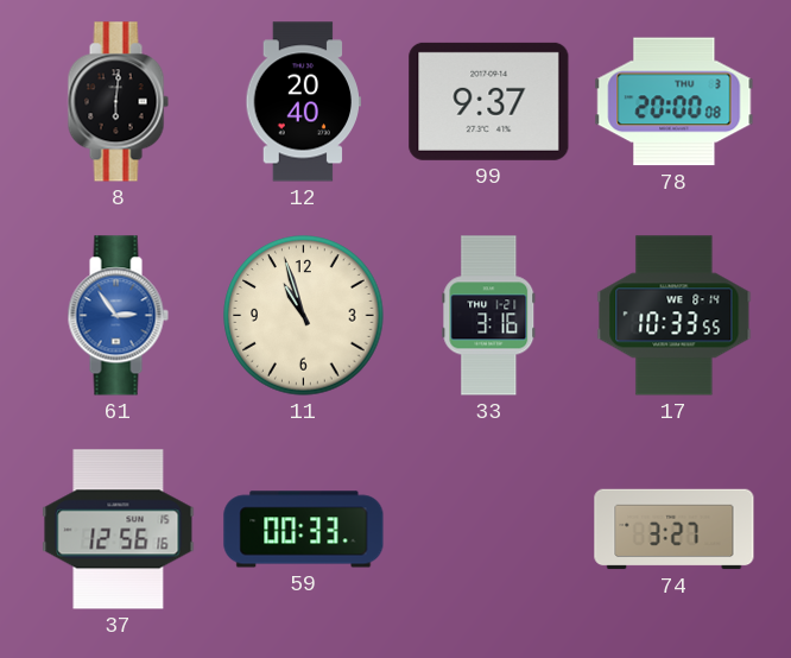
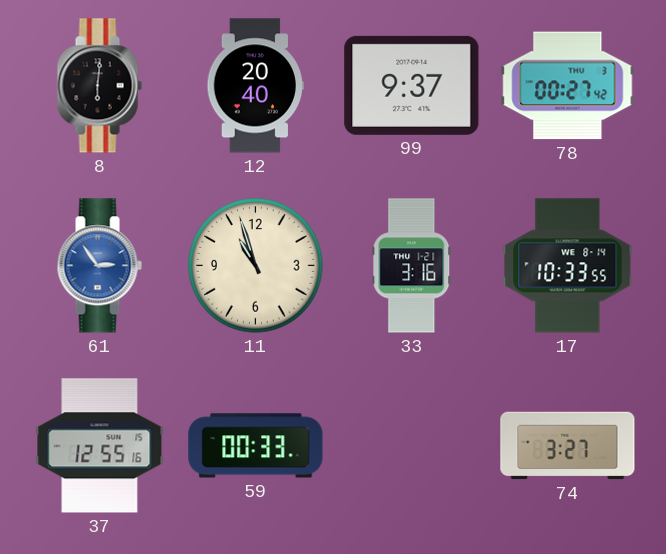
78: 20:00 -> 00:27 (568, 86)
37: 12:56 -> 12:55 (100, 446)
